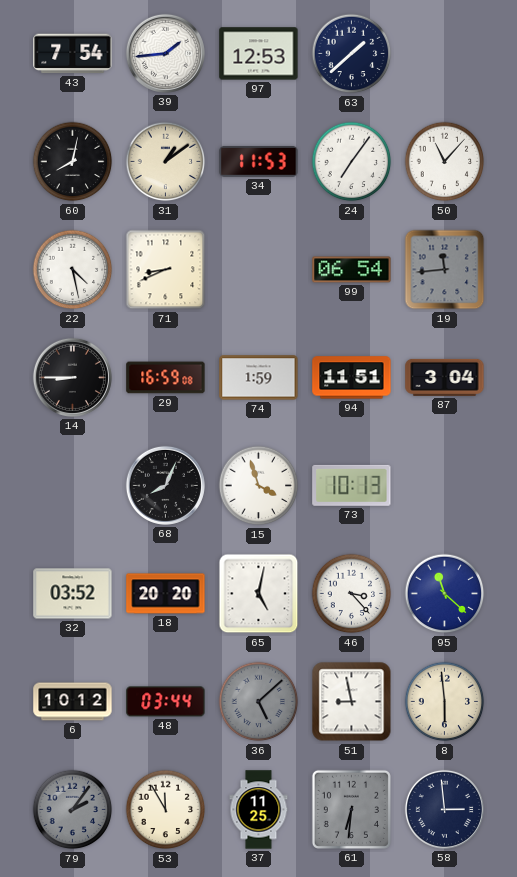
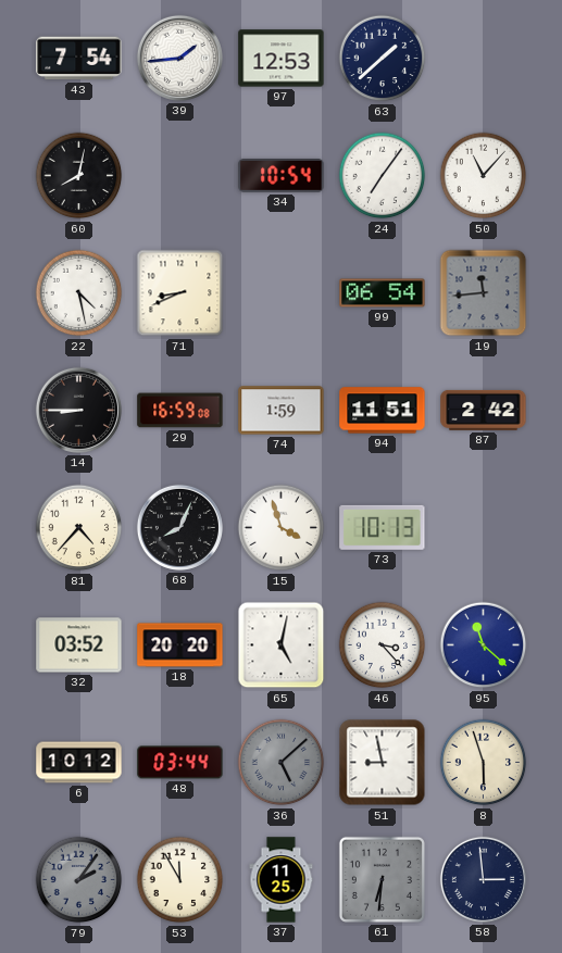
31: 1:09 -> none (166, 162)
34: 11:53 -> 10:54 (282, 175)
87: 3:04 -> 2:42 (484, 410)
81: none -> 4:37 (79, 528)
8: 5:59 -> 5:57 (484, 763)
